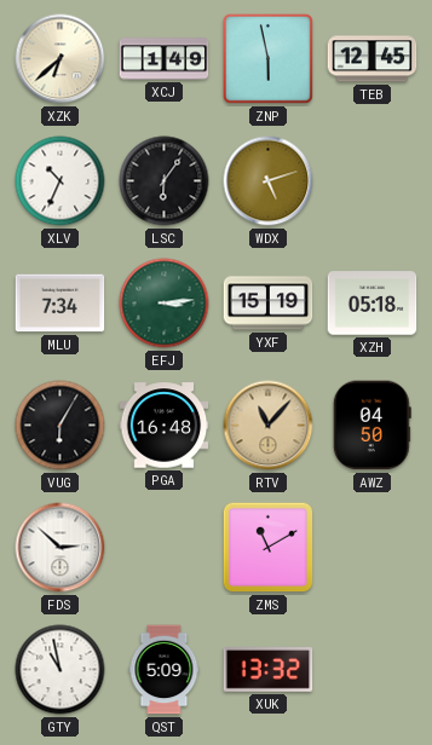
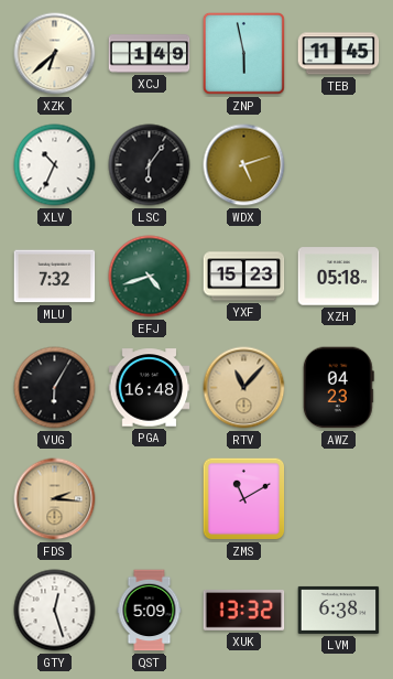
TEB: 12:45 -> 11:45 (339, 54)
MLU: 7:34 -> 7:32 (55, 277)
EFJ: 3:14 -> 4:42 (150, 277)
YXF: 15:19 -> 15:23 (244, 277)
AWZ: 04:50 -> 04:23 (338, 388)
FDS: 2:52 -> 2:16 (55, 499)
FDS dial: white -> champagne (55, 499)
GTY: 10:58 -> 12:27 (55, 611)
LVM: none -> 6:38 (339, 610)
